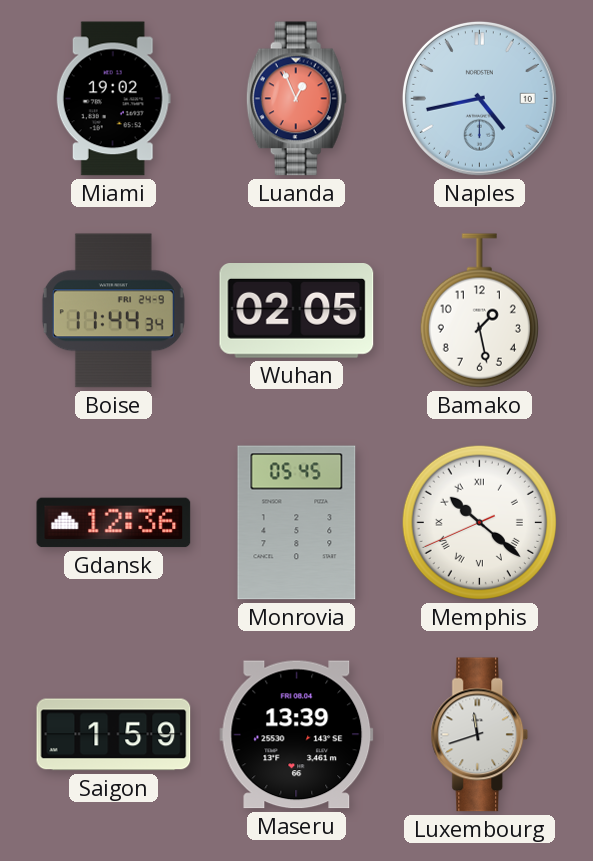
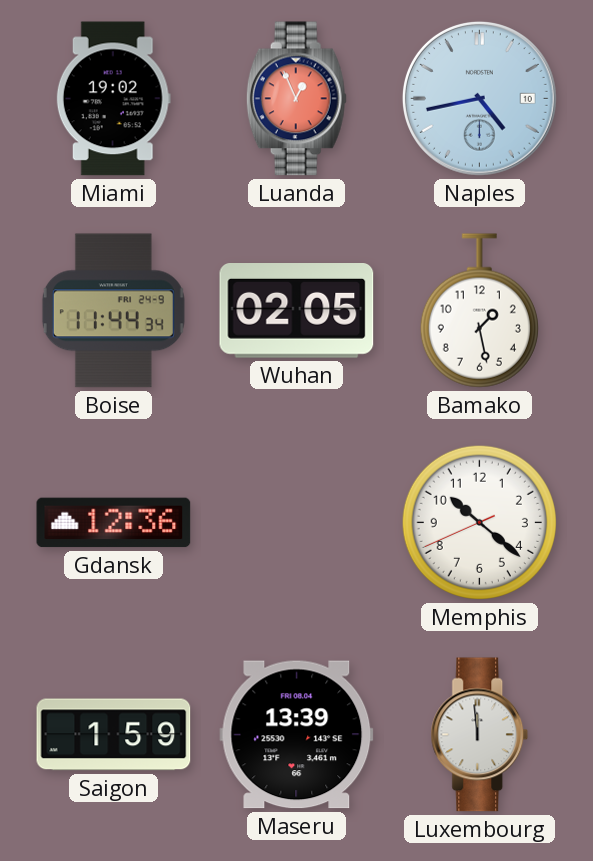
Monrovia: 05:45 -> none (297, 523)
Memphis numerals: Roman -> Arabic (479, 522)
Luxembourg: 11:42 -> 11:59 (480, 735)
